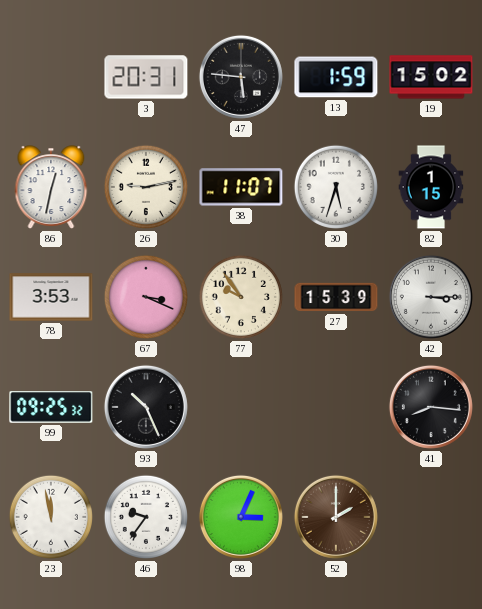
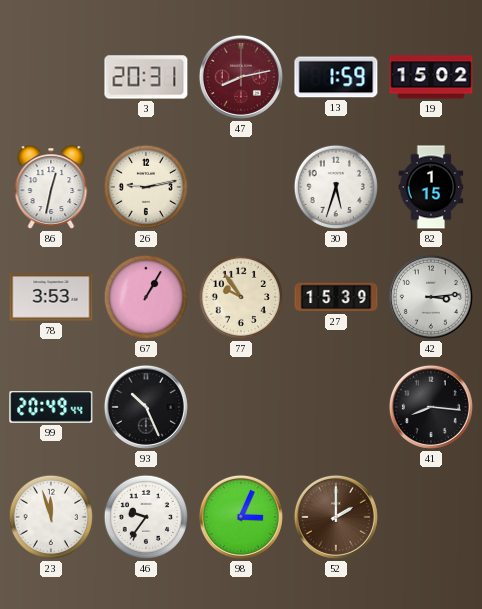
47: 5:46 -> 8:13 (241, 77)
47 dial: black -> burgundy (241, 77)
38: 11:07 -> none (241, 187)
67: 3:19 -> 1:05 (146, 297)
42: 3:15 -> 3:14 (431, 297)
99: 09:25 -> 20:49 (51, 407)
23: 11:58 -> 11:57 (51, 517)
